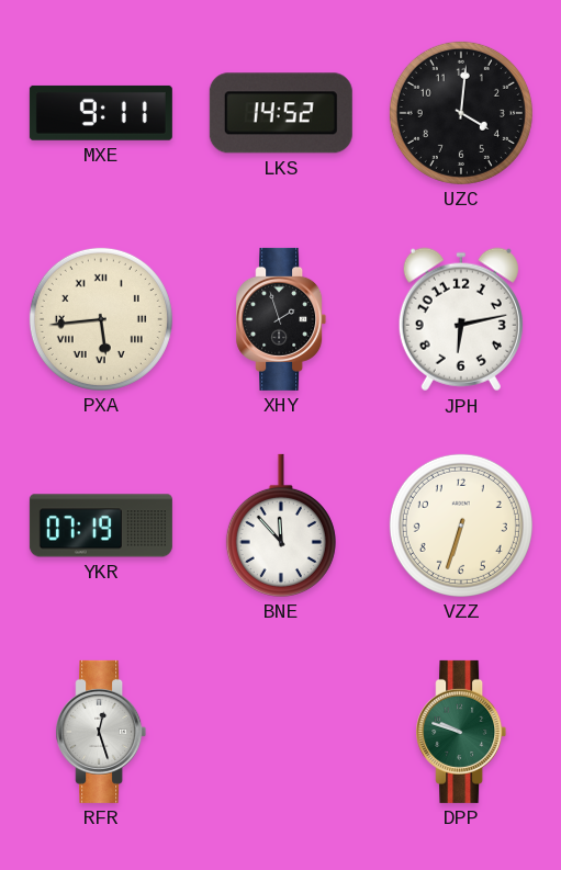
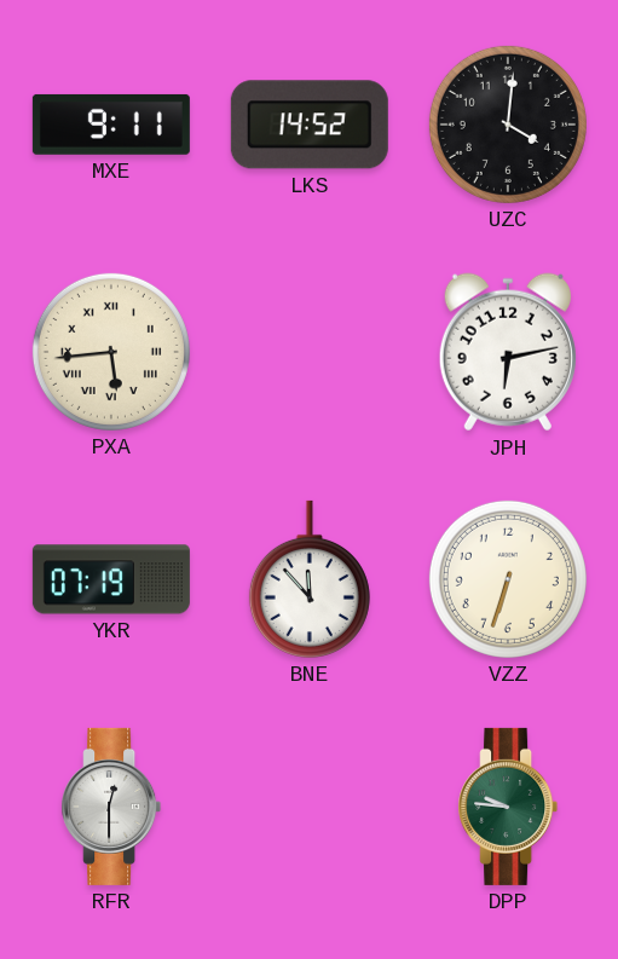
XHY: 1:57 -> none (281, 319)
RFR: 12:27 -> 12:30 (111, 807)
DPP: 9:48 -> 9:46 (508, 807)
